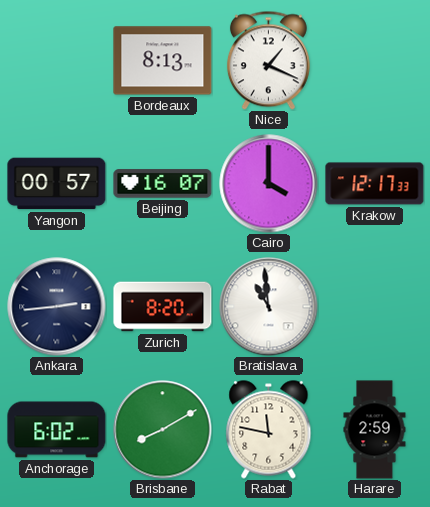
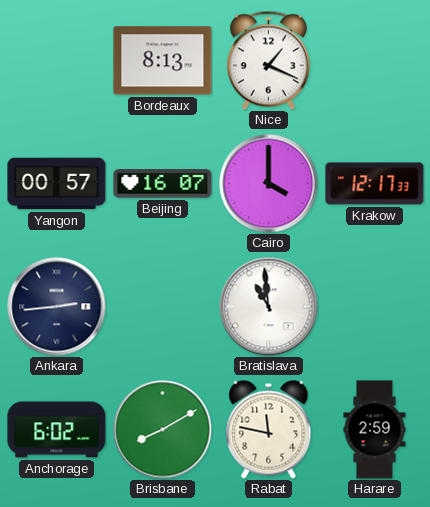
Zurich: 8:20 -> none (163, 307)
